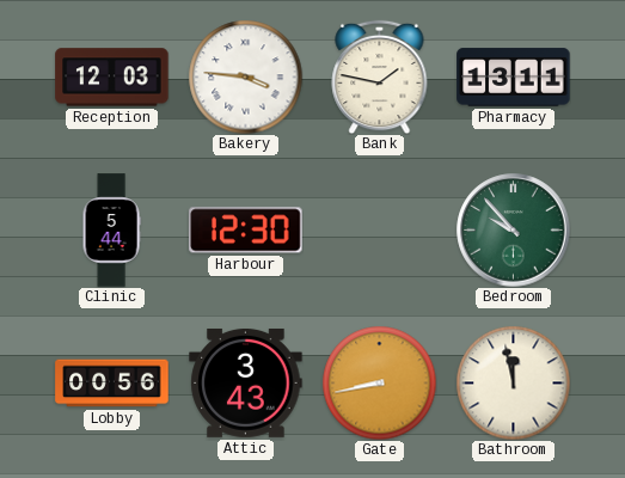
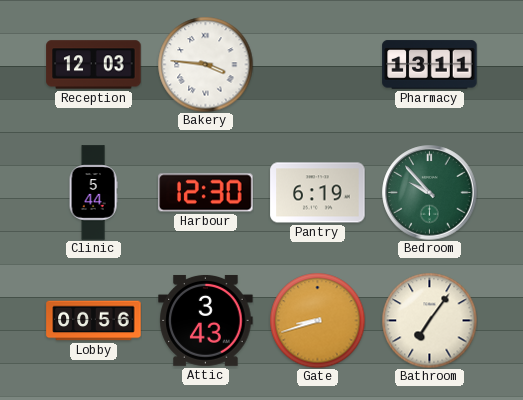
Bank: 1:47 -> none (380, 76)
Pantry: none -> 6:19 (318, 193)
Gate: 8:43 -> 8:42 (317, 320)
Bathroom: 11:58 -> 7:06 (429, 320)
